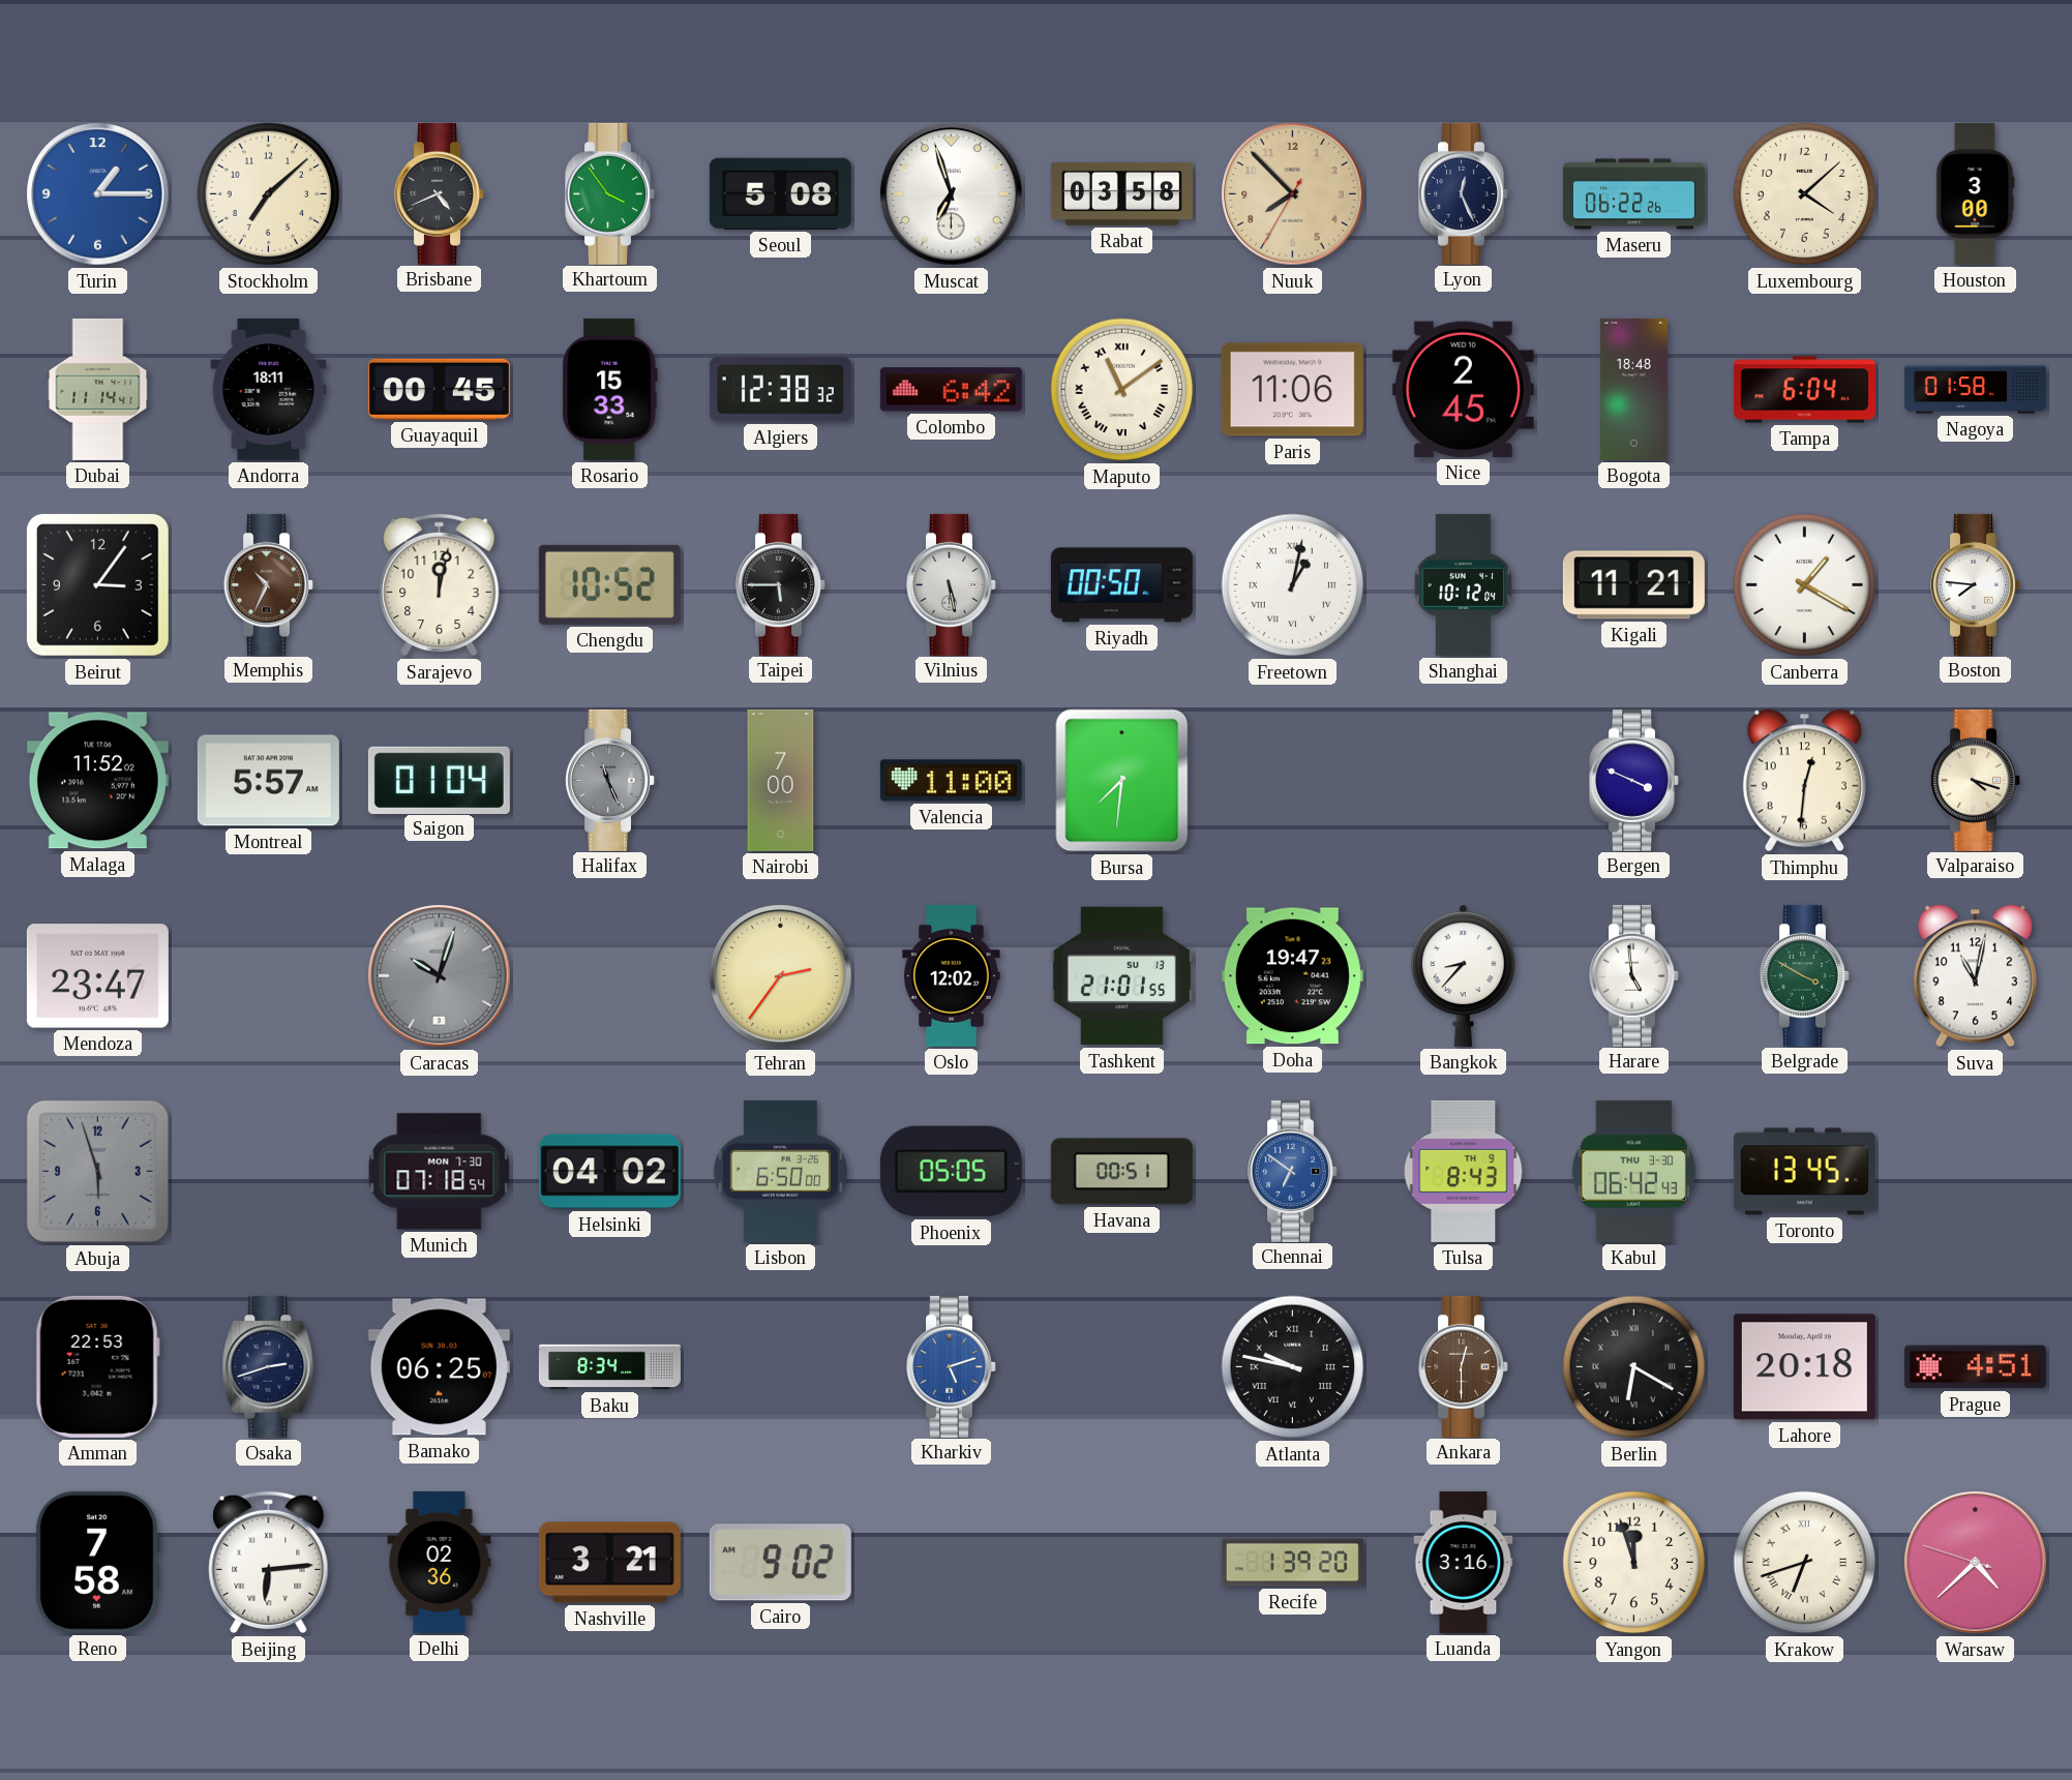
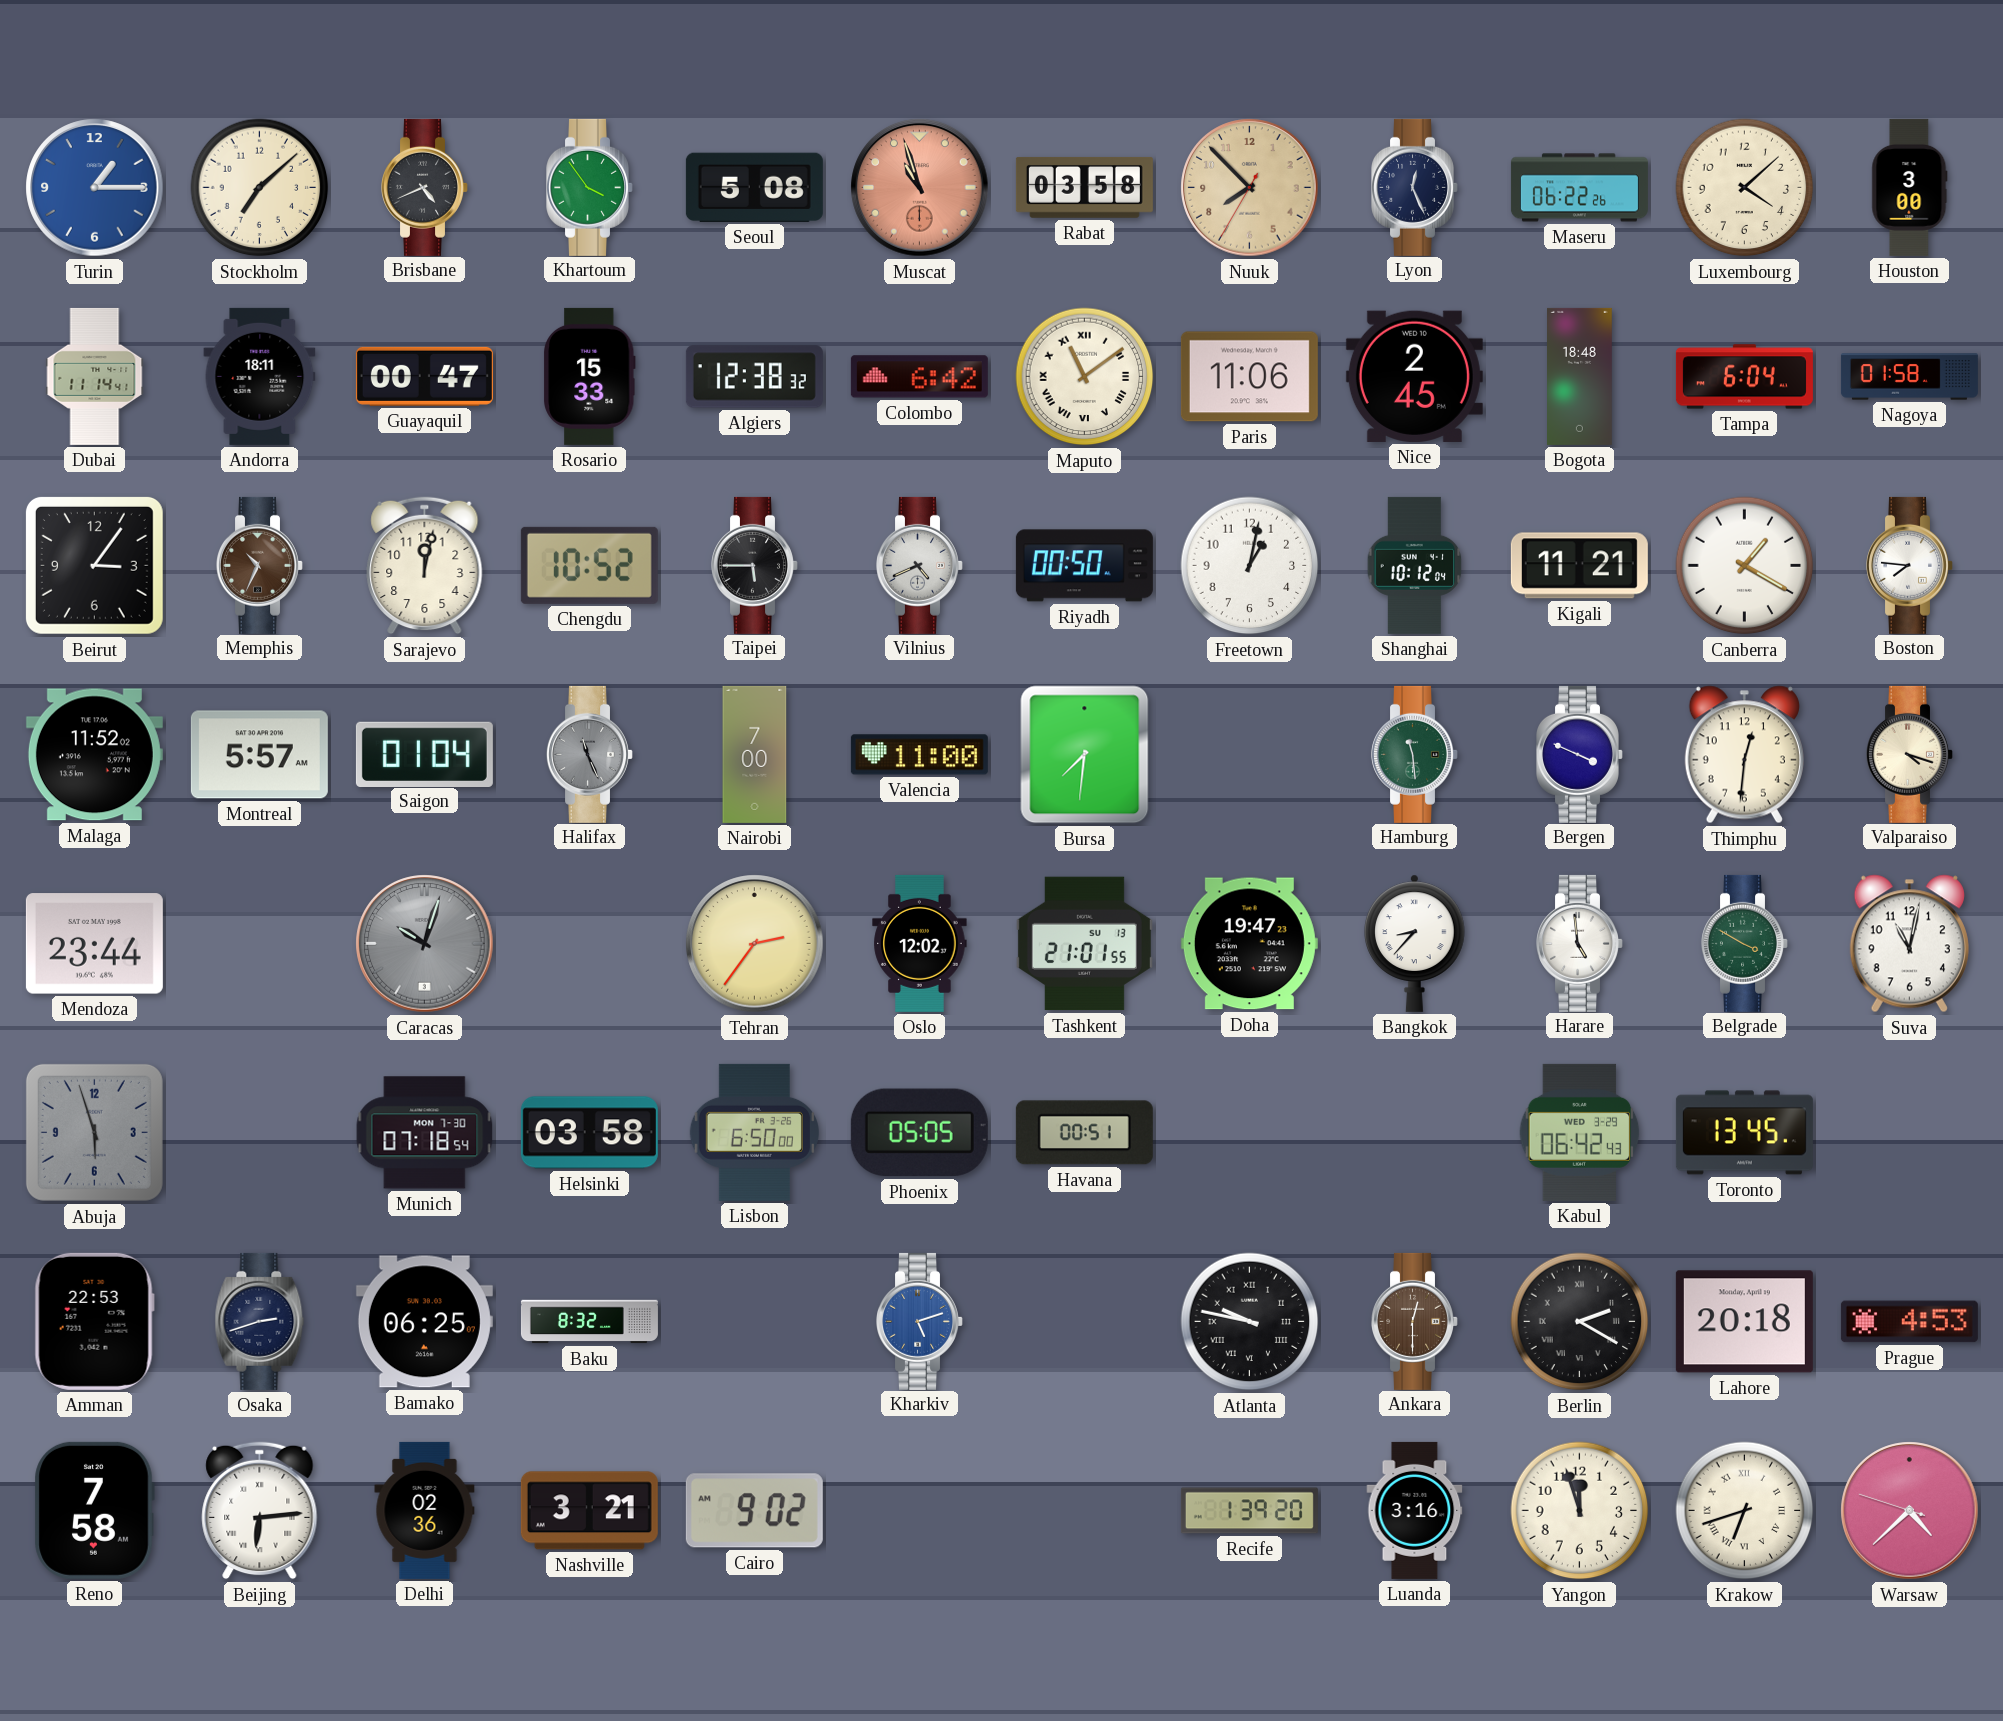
Muscat: 6:57 -> 10:57 (920, 188)
Muscat dial: white -> salmon (920, 188)
Guayaquil: 00:45 -> 00:47 (424, 376)
Vilnius: 5:28 -> 4:41 (920, 565)
Freetown numerals: Roman -> Arabic (1250, 566)
Hamburg: none -> 11:29 (1415, 754)
Mendoza: 23:47 -> 23:44 (94, 944)
Helsinki: 04:02 -> 03:58 (589, 1133)
Chennai: 6:51 -> none (1293, 1171)
Tulsa: 8:43 -> none (1464, 1171)
Kabul date: THU 3-30 -> WED 3-29 (1580, 1132)
Baku: 8:34 -> 8:32 (589, 1322)
Berlin: 6:20 -> 2:20 (1580, 1322)
Prague: 4:51 -> 4:53 (1909, 1322)
